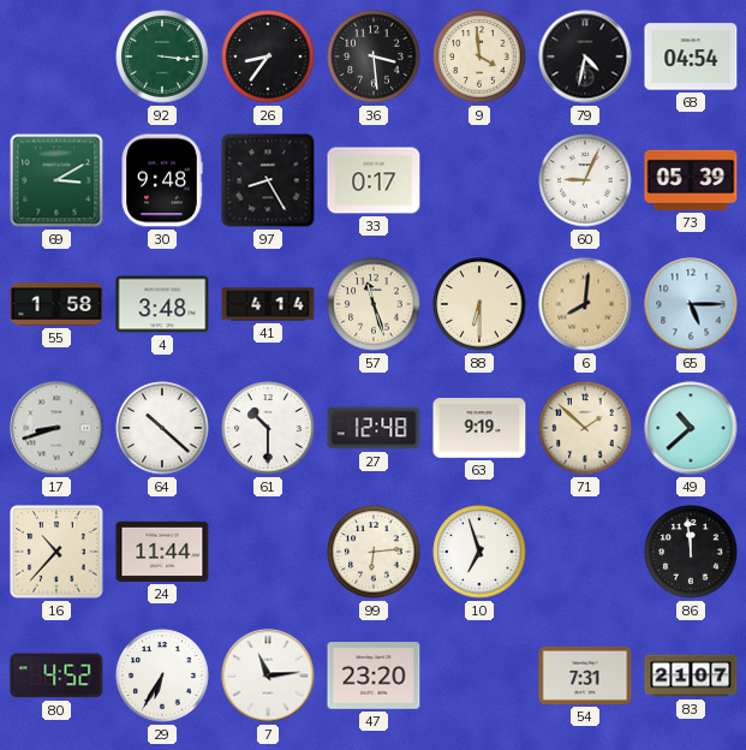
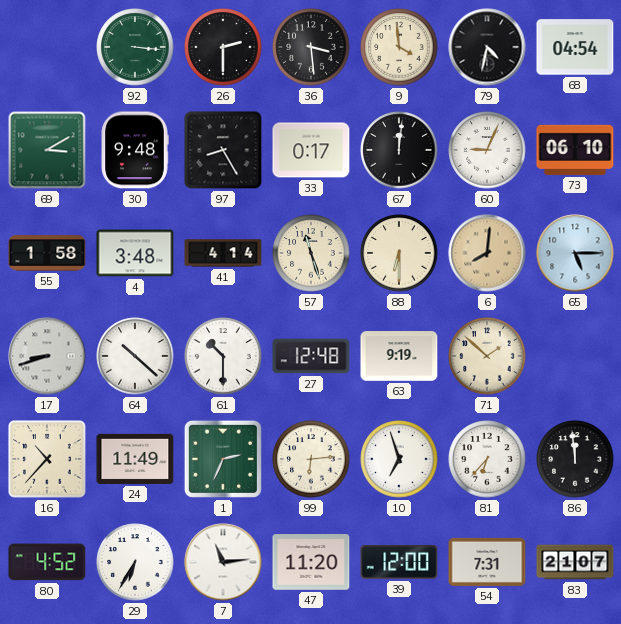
26: 8:36 -> 2:30 (223, 47)
67: none -> 12:01 (399, 150)
73: 05:39 -> 06:10 (575, 150)
49: 10:38 -> none (691, 428)
24: 11:44 -> 11:49 (135, 459)
1: none -> 2:34 (223, 459)
81: none -> 6:37 (487, 459)
47: 23:20 -> 11:20 (311, 562)
39: none -> 12:00 (399, 562)
